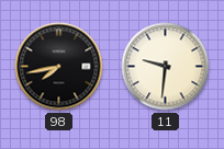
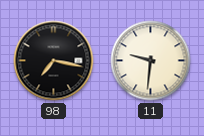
98: 7:43 -> 7:17 (54, 61)
